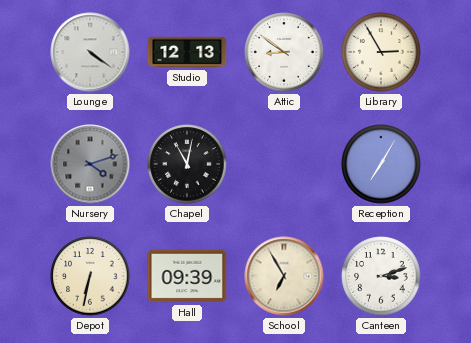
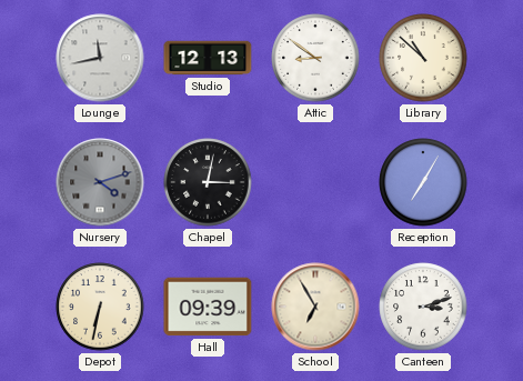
Lounge: 4:21 -> 11:43 (100, 58)
Library: 2:55 -> 10:52 (423, 58)
Chapel: 11:02 -> 3:02 (208, 182)
